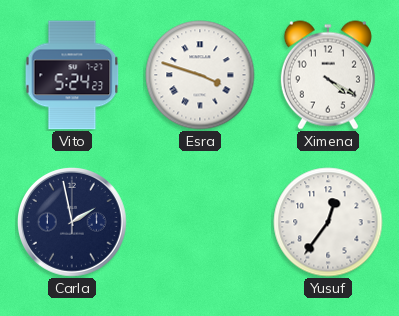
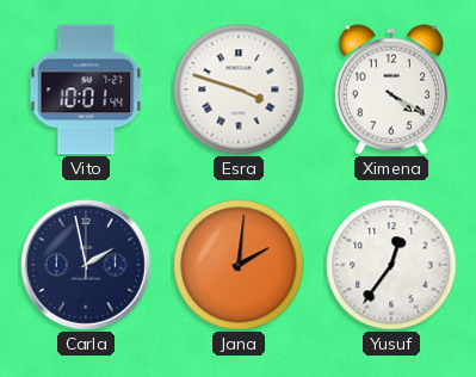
Vito: 5:24 -> 10:01 (86, 89)
Jana: none -> 2:01 (239, 265)
